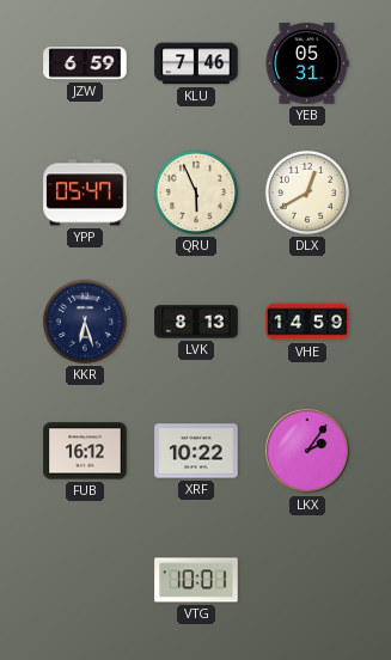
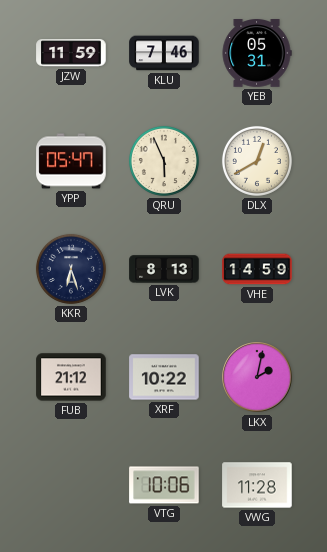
JZW: 6:59 -> 11:59 (71, 53)
FUB: 16:12 -> 21:12 (71, 377)
LKX: 2:06 -> 2:02 (257, 377)
VTG: 10:01 -> 10:06 (164, 485)
VWG: none -> 11:28 (257, 485)
